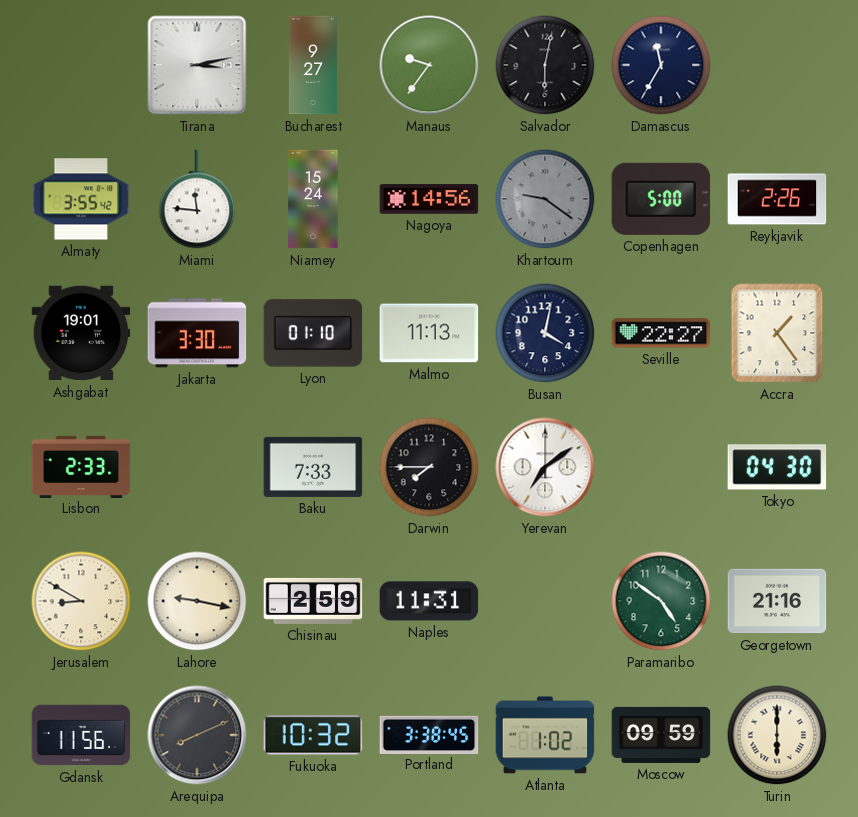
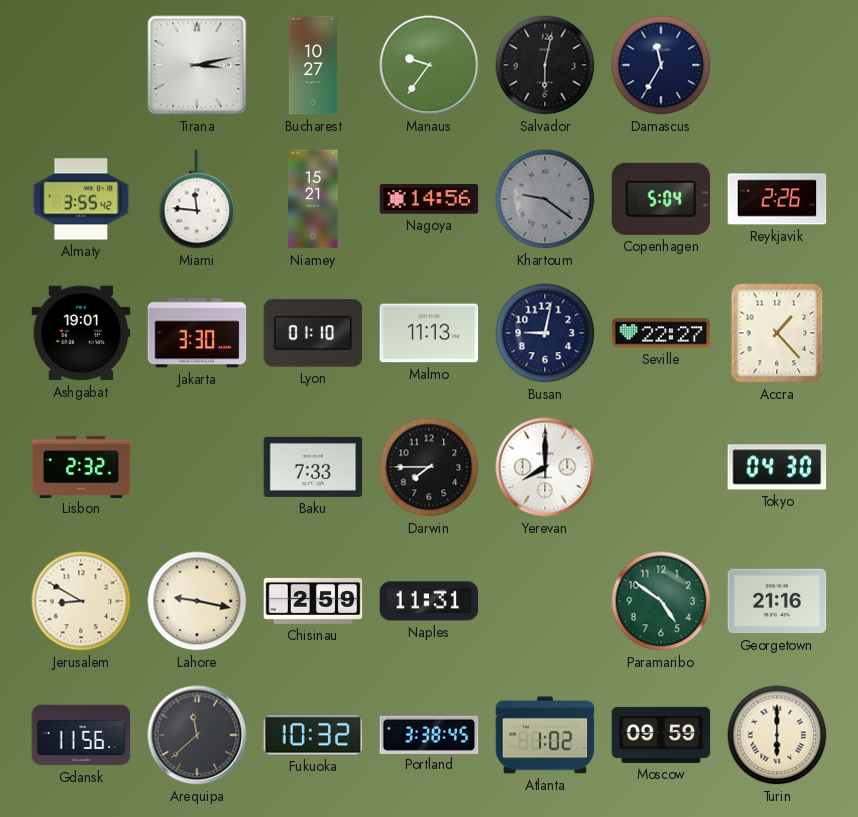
Bucharest: 9:27 -> 10:27 (313, 65)
Niamey: 15:24 -> 15:21 (313, 199)
Copenhagen: 5:00 -> 5:04 (661, 199)
Busan: 4:02 -> 9:02 (545, 333)
Accra: 1:24 -> 1:23 (777, 333)
Lisbon: 2:33 -> 2:32 (81, 466)
Yerevan: 7:09 -> 8:00 (545, 467)
Arequipa: 8:11 -> 11:38 (197, 735)
